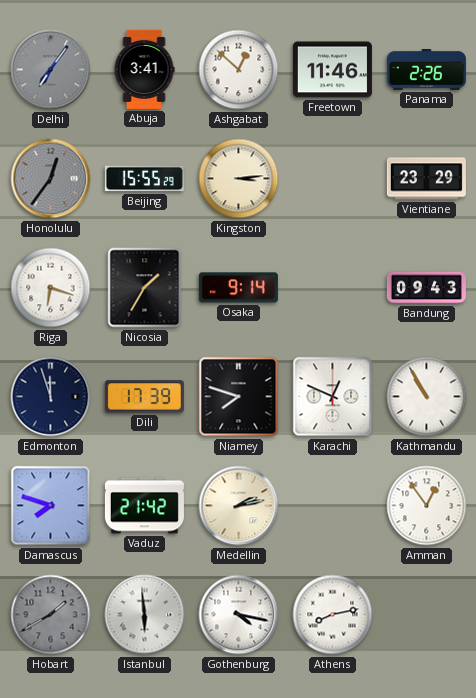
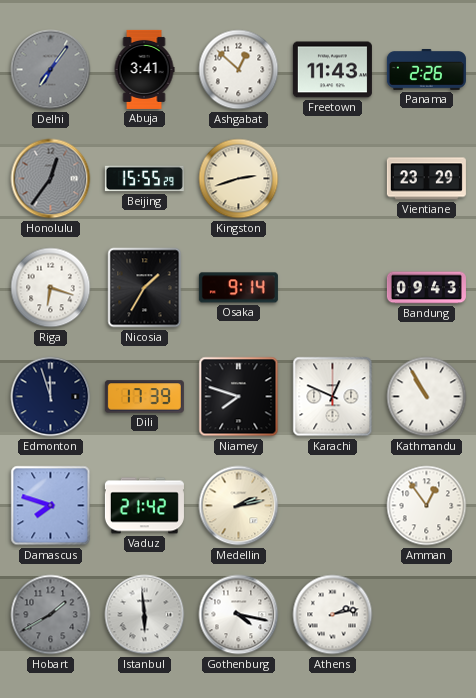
Freetown: 11:46 -> 11:43 (332, 70)
Kingston: 3:14 -> 2:42 (239, 179)
Athens: 8:13 -> 2:13 (333, 615)
